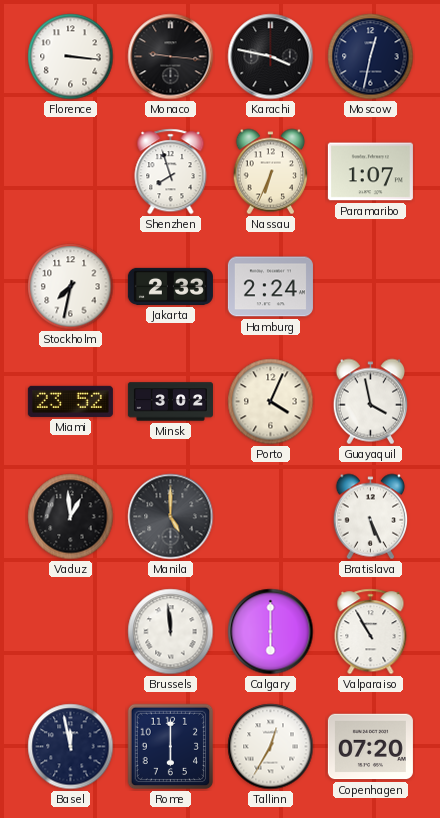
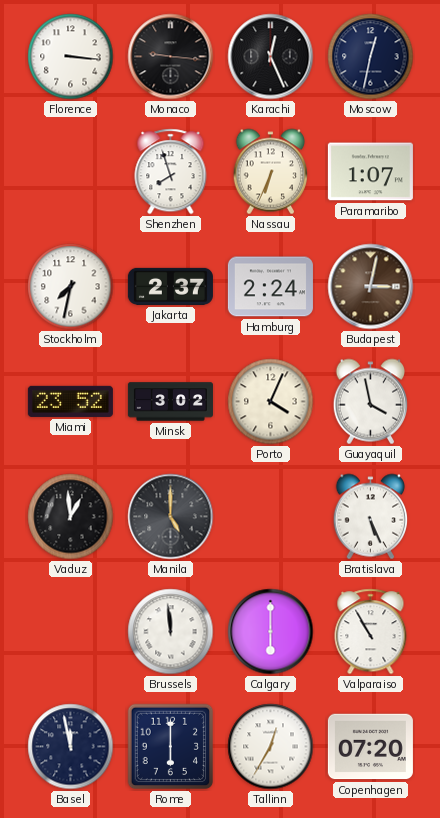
Karachi: 3:47 -> 12:26 (271, 57)
Jakarta: 2:33 -> 2:37 (170, 286)
Budapest: none -> 3:02 (371, 287)
